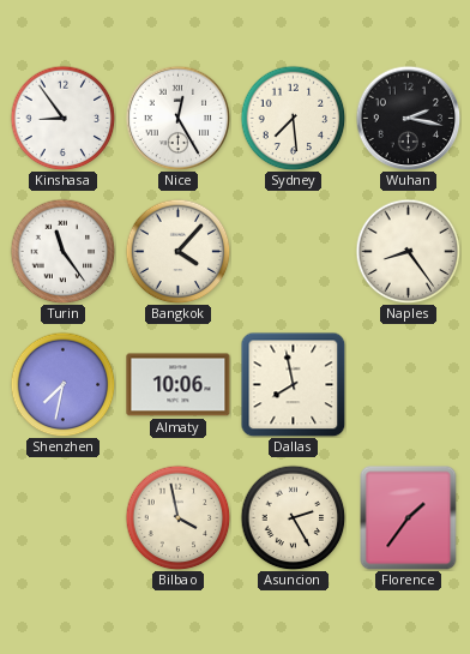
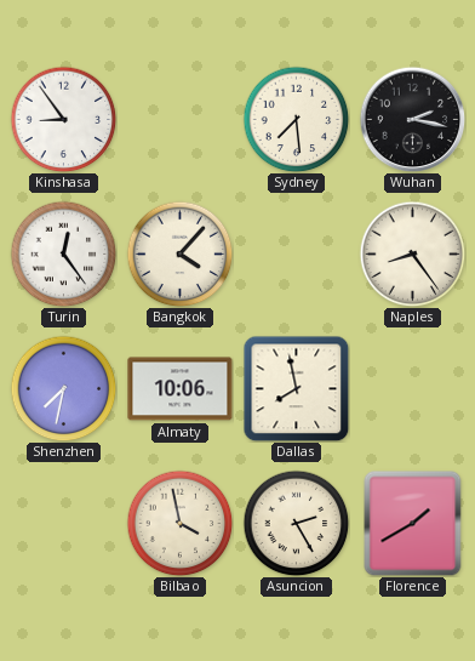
Nice: 12:25 -> none (177, 118)
Turin: 11:24 -> 12:24 (63, 253)
Florence: 1:36 -> 1:40 (413, 523)
